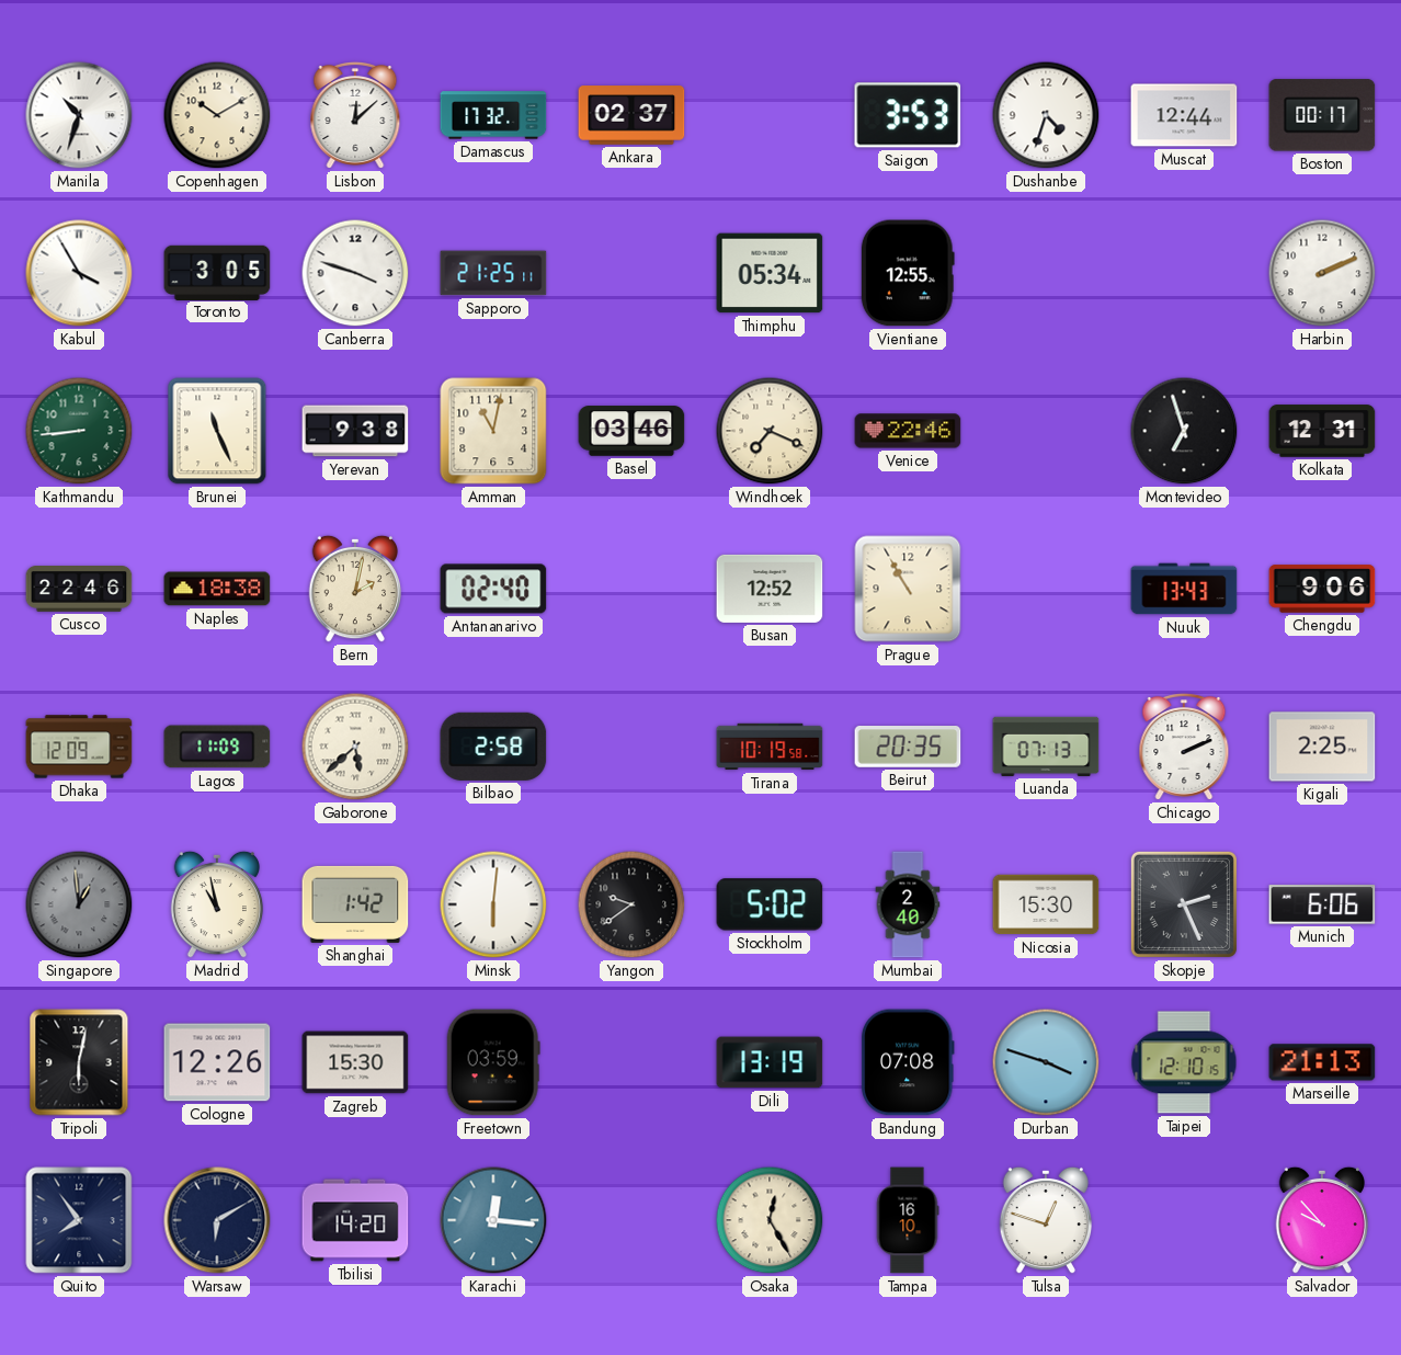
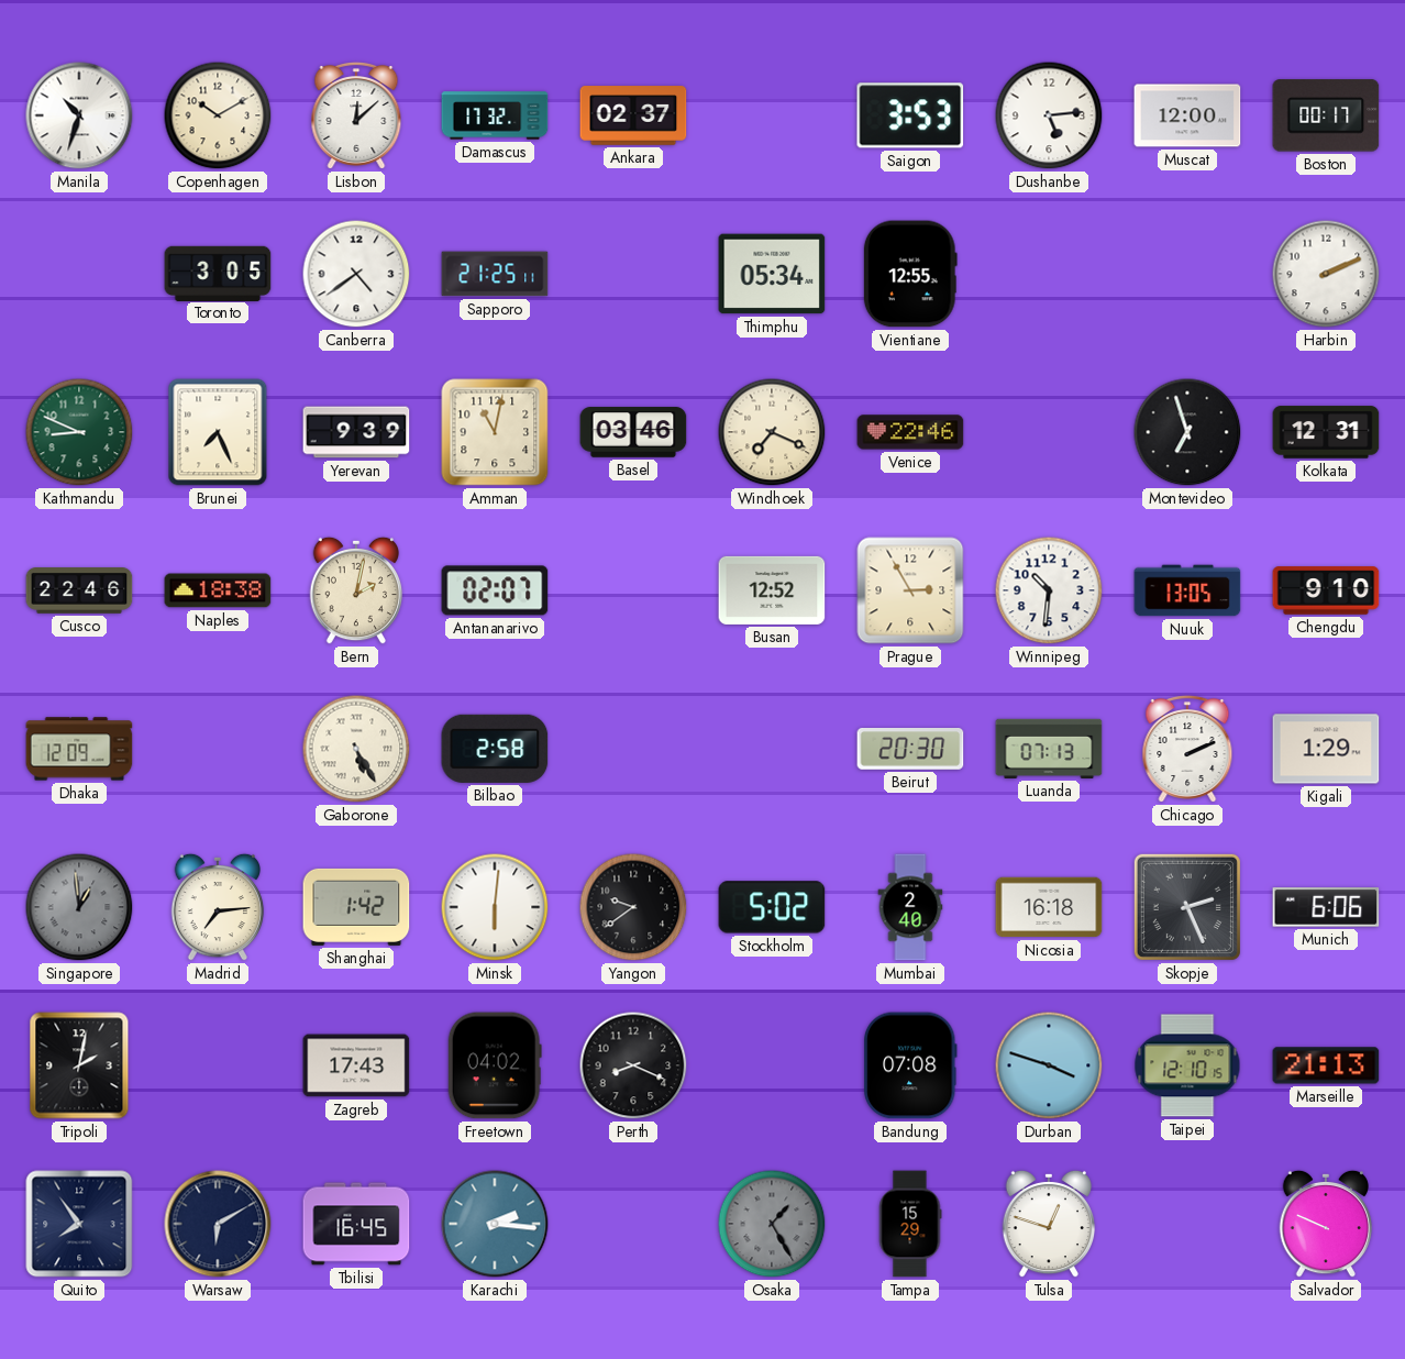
Dushanbe: 4:33 -> 5:14 (1049, 115)
Muscat: 12:44 -> 12:00 (1187, 115)
Kabul: 3:55 -> none (79, 273)
Canberra: 3:48 -> 4:39 (356, 274)
Kathmandu: 8:44 -> 8:49 (79, 432)
Brunei: 11:26 -> 7:26 (218, 432)
Yerevan: 9:38 -> 9:39 (356, 432)
Antananarivo: 02:40 -> 02:07 (495, 590)
Prague: 10:55 -> 2:55 (910, 590)
Winnipeg: none -> 10:31 (1049, 590)
Nuuk: 13:43 -> 13:05 (1187, 590)
Chengdu: 9:06 -> 9:10 (1326, 590)
Lagos: 11:09 -> none (217, 747)
Gaborone: 5:38 -> 5:25 (356, 749)
Tirana: 10:19 -> none (770, 747)
Beirut: 20:35 -> 20:30 (910, 750)
Kigali: 2:25 -> 1:29 (1326, 749)
Madrid: 10:58 -> 7:14 (218, 907)
Nicosia: 15:30 -> 16:18 (1049, 907)
Tripoli: 6:02 -> 2:02 (79, 1065)
Cologne: 12:26 -> none (217, 1062)
Zagreb: 15:30 -> 17:43 (356, 1065)
Freetown: 03:59 -> 04:02 (495, 1065)
Perth: none -> 8:19 (633, 1065)
Dili: 13:19 -> none (770, 1062)
Tbilisi: 14:20 -> 16:45 (356, 1224)
Karachi: 12:16 -> 2:16 (495, 1224)
Osaka: 12:25 -> 1:25 (772, 1224)
Osaka dial: cream -> grey (772, 1224)
Tampa: 16:10 -> 15:29 (910, 1224)
Salvador: 9:53 -> 9:49 (1326, 1224)
